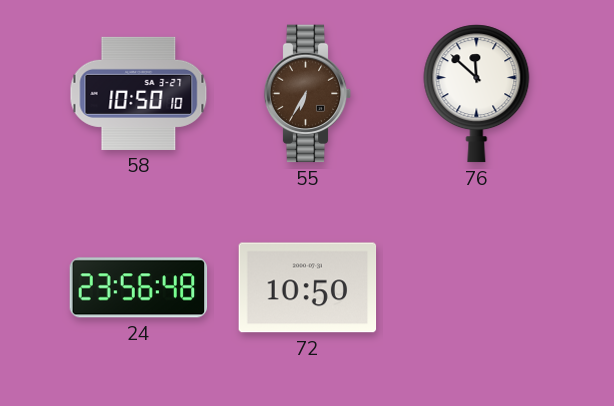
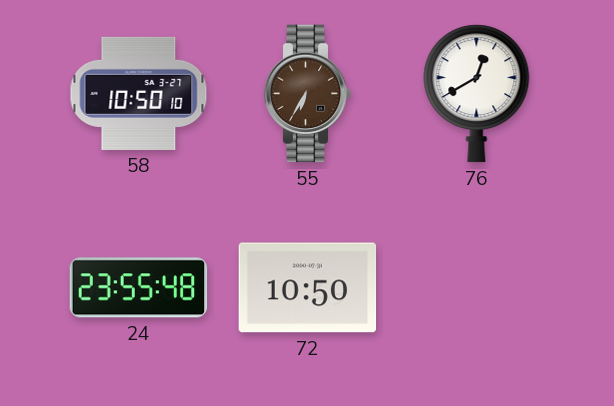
76: 11:52 -> 12:40 (477, 94)
24: 23:56 -> 23:55 (139, 288)
